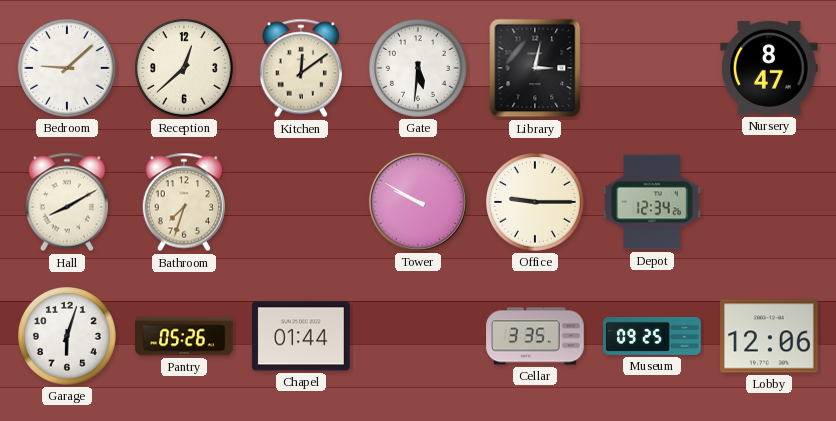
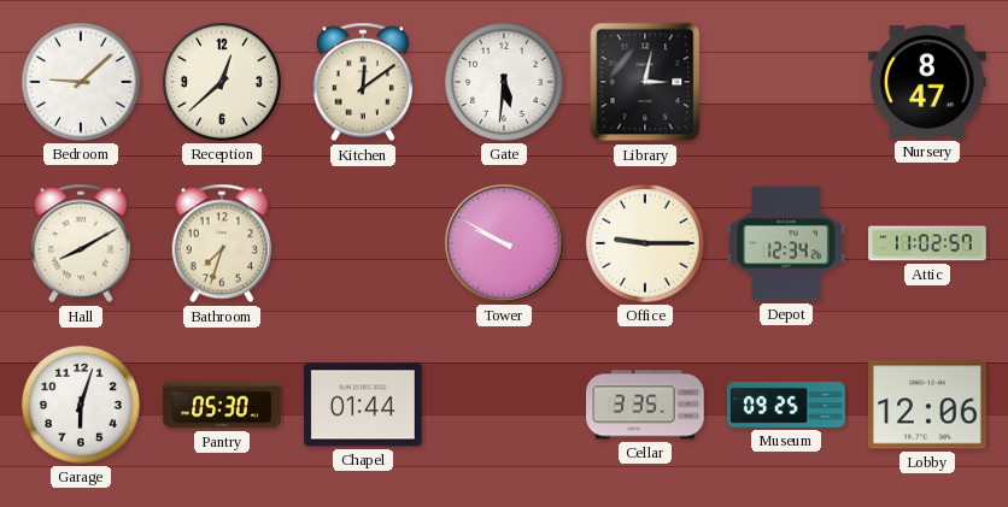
Attic: none -> 11:02 (927, 243)
Pantry: 05:26 -> 05:30 (222, 405)
